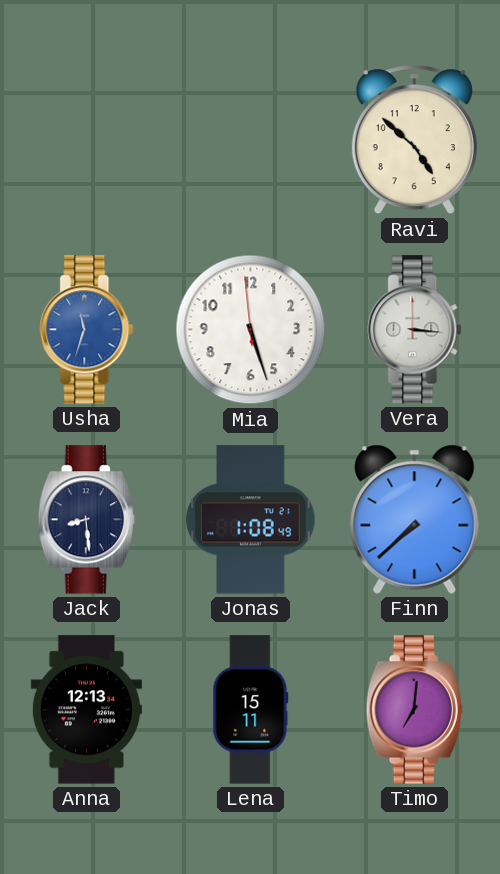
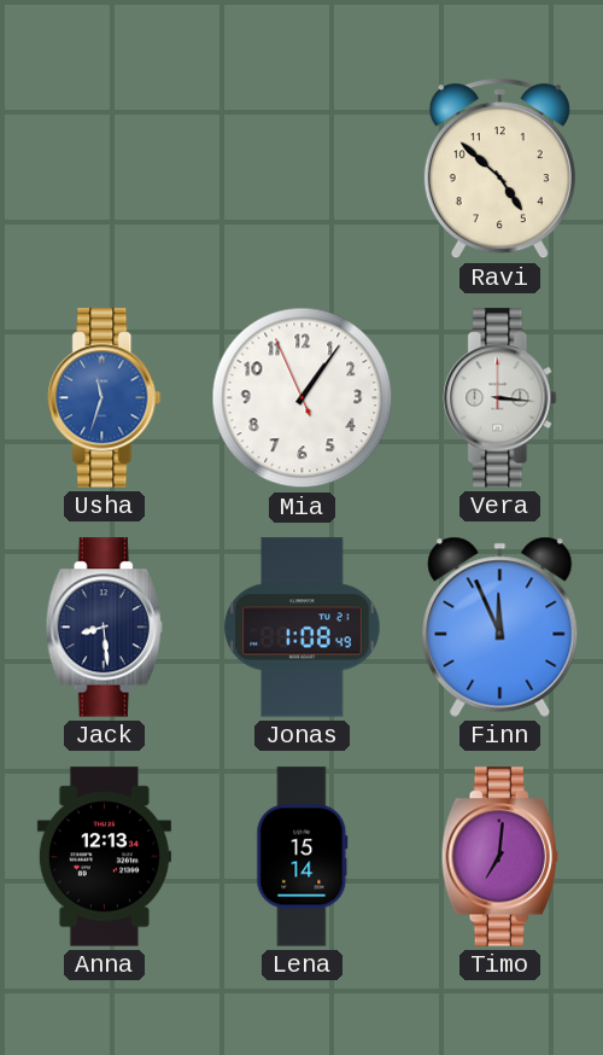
Mia: 5:26 -> 1:05 (303, 398)
Finn: 7:38 -> 11:56 (500, 626)
Lena: 15:11 -> 15:14 (303, 857)
